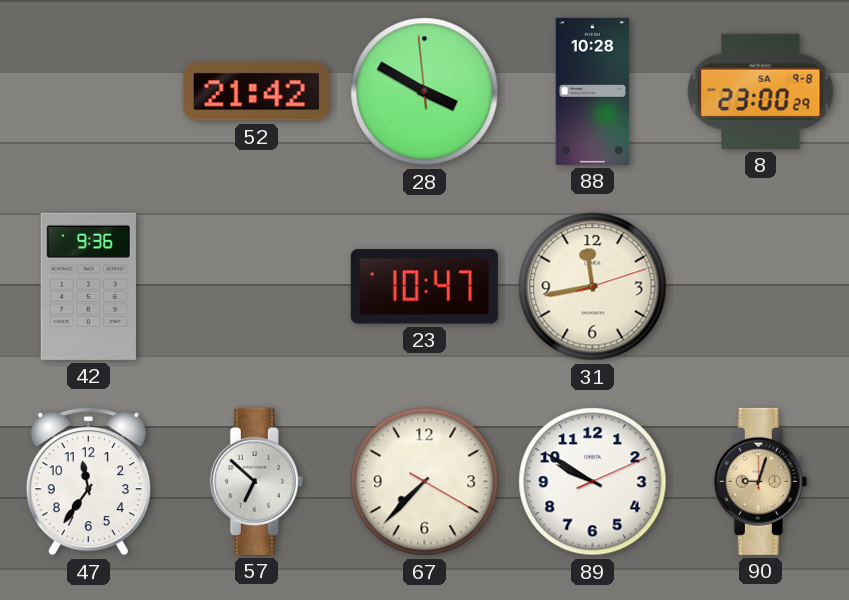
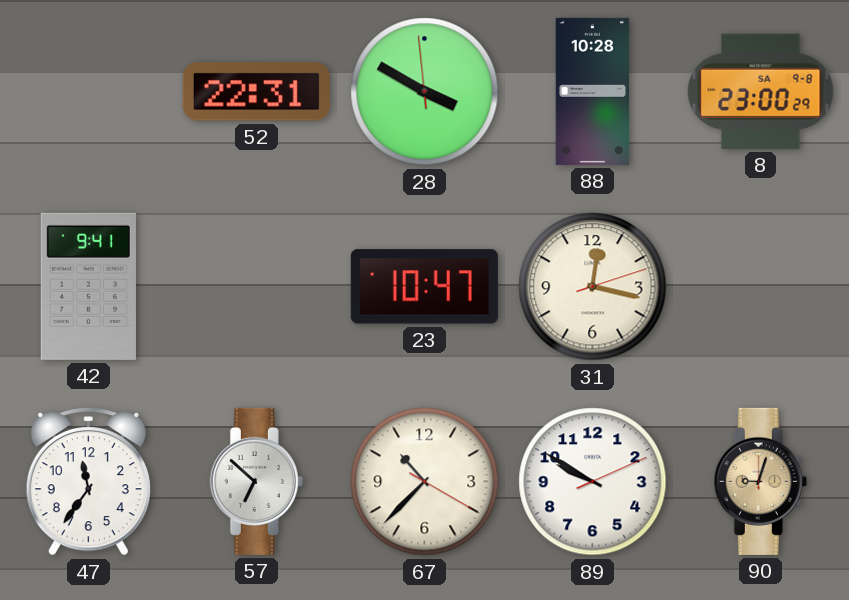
52: 21:42 -> 22:31 (256, 92)
42: 9:36 -> 9:41 (88, 286)
31: 11:43 -> 12:17 (593, 287)
67: 7:37 -> 10:37 (425, 482)
